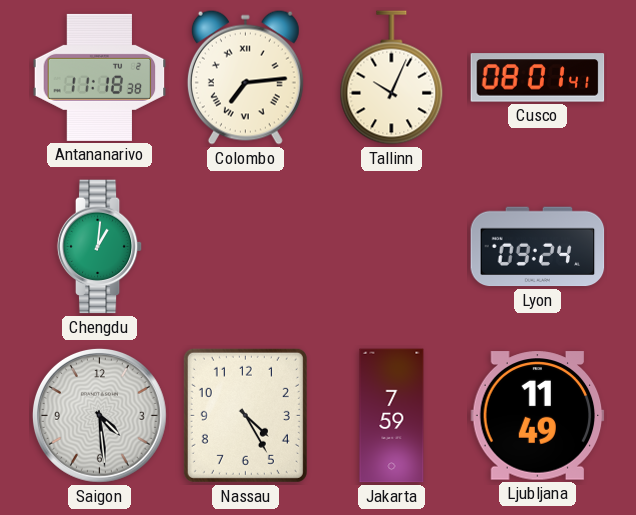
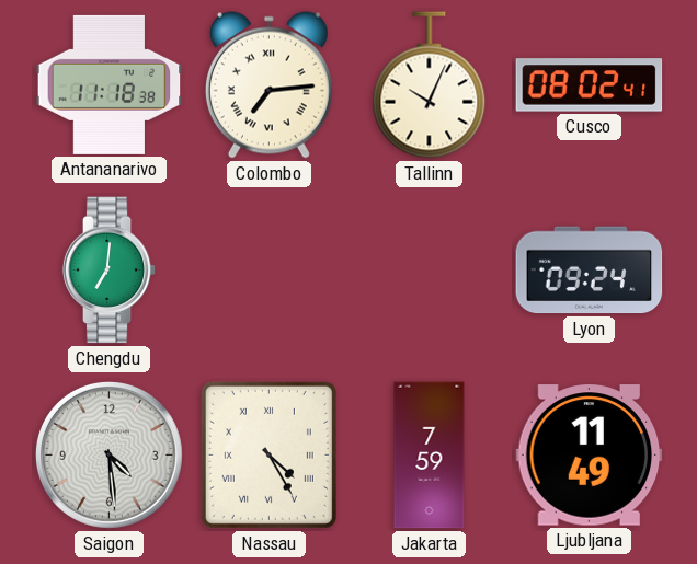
Cusco: 08:01 -> 08:02 (590, 85)
Chengdu: 1:01 -> 7:01 (110, 271)
Nassau numerals: Arabic -> Roman (268, 454)
